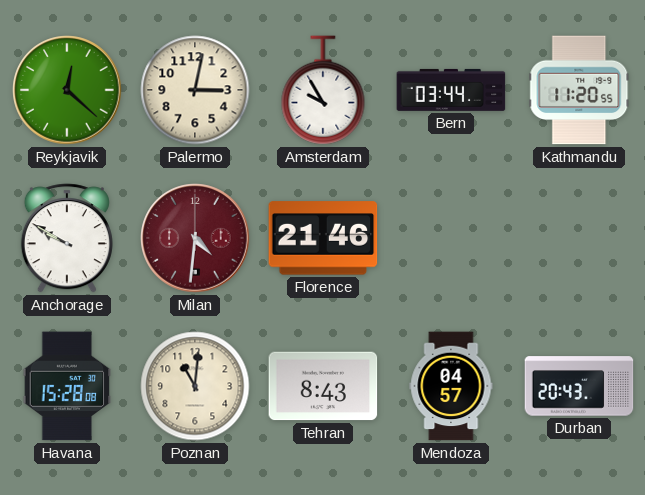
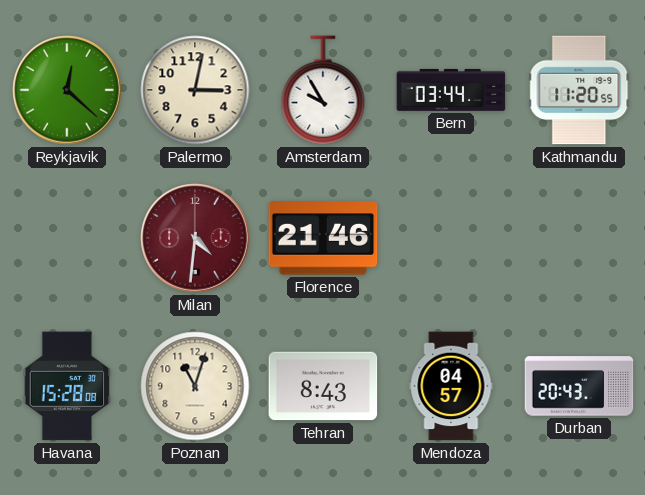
Anchorage: 9:50 -> none (67, 238)
Poznan: 11:01 -> 11:03 (195, 386)
